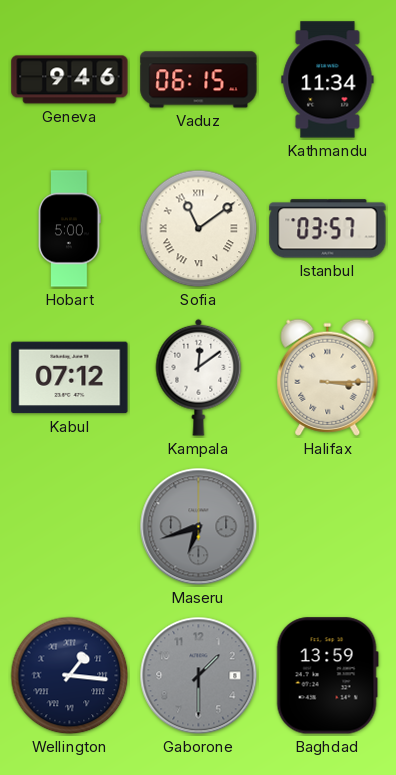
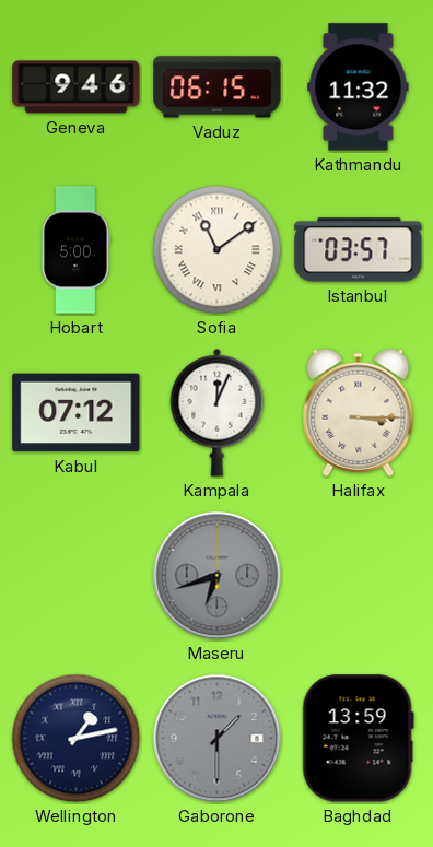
Kathmandu: 11:34 -> 11:32 (359, 87)
Kampala: 12:09 -> 12:04 (218, 412)
Wellington: 1:16 -> 1:13 (77, 739)
